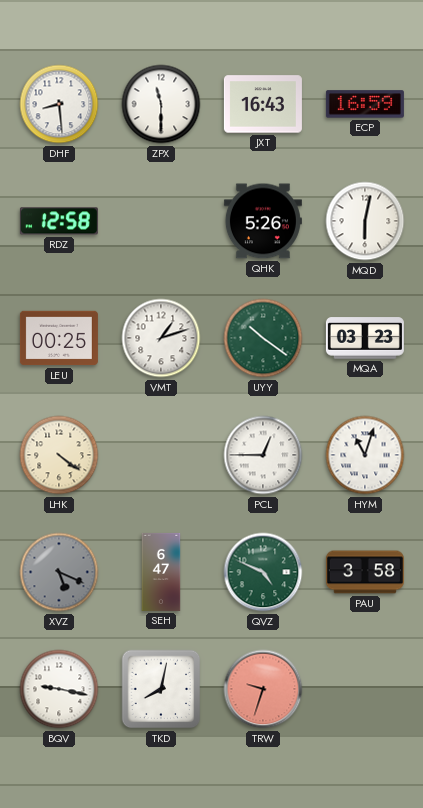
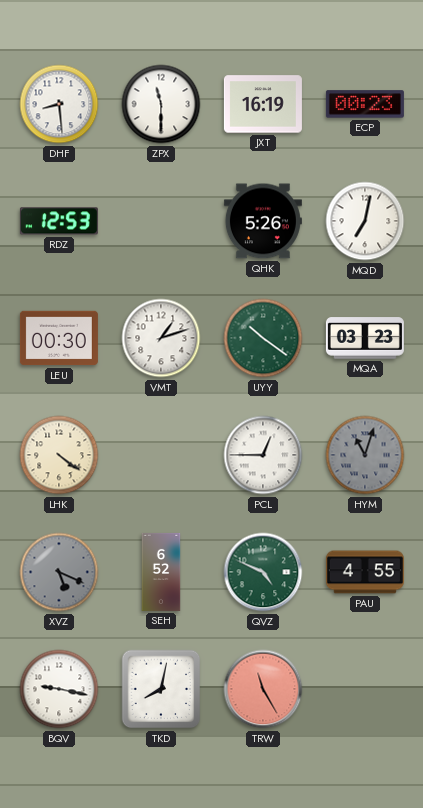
JXT: 16:43 -> 16:19 (263, 104)
ECP: 16:59 -> 00:23 (365, 104)
RDZ: 12:58 -> 12:53 (59, 221)
MQD: 6:02 -> 7:02 (365, 221)
LEU: 00:25 -> 00:30 (59, 338)
HYM dial: white -> grey (365, 455)
SEH: 6:47 -> 6:52 (161, 572)
PAU: 3:58 -> 4:55 (365, 572)
TRW: 9:33 -> 11:25 (263, 689)
